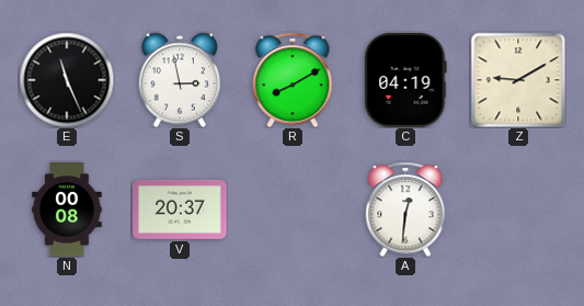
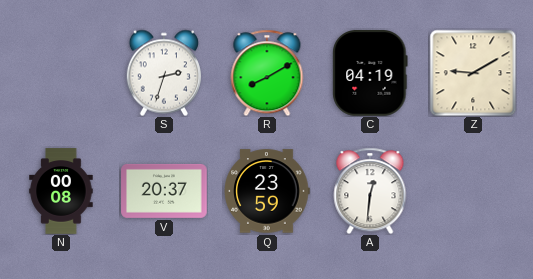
E: 11:26 -> none (67, 80)
S: 2:58 -> 2:33 (163, 73)
Q: none -> 23:59 (267, 191)
